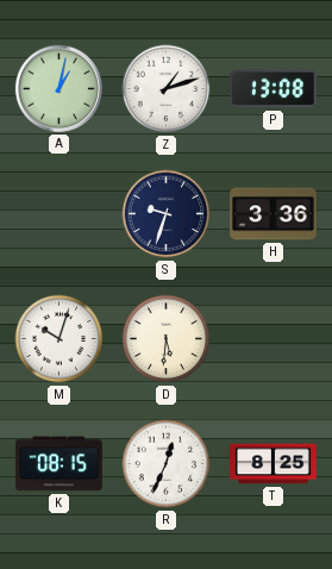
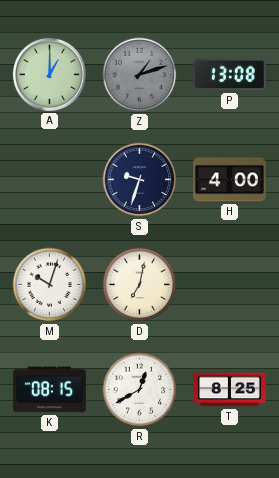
A: 1:02 -> 1:00 (49, 74)
Z dial: white -> grey (140, 75)
H: 3:36 -> 4:00 (230, 180)
D: 5:31 -> 7:02 (140, 285)
R: 12:34 -> 12:40 (140, 390)
